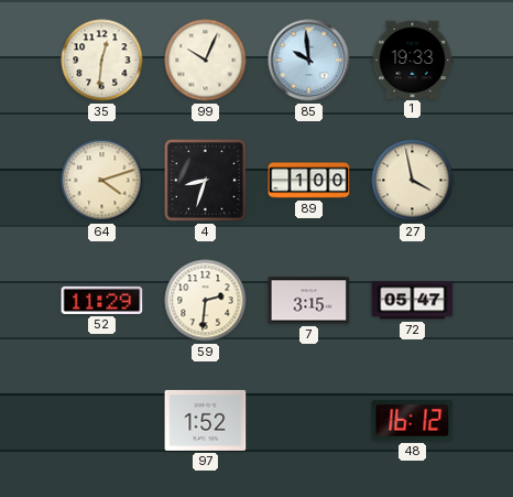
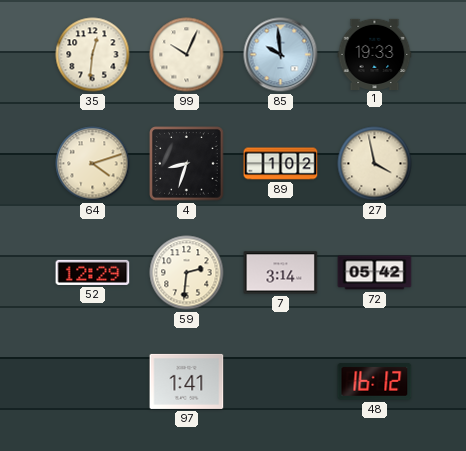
89: 1:00 -> 1:02 (281, 164)
52: 11:29 -> 12:29 (93, 272)
7: 3:15 -> 3:14 (281, 273)
72: 05:47 -> 05:42 (375, 273)
97: 1:52 -> 1:41 (187, 381)
